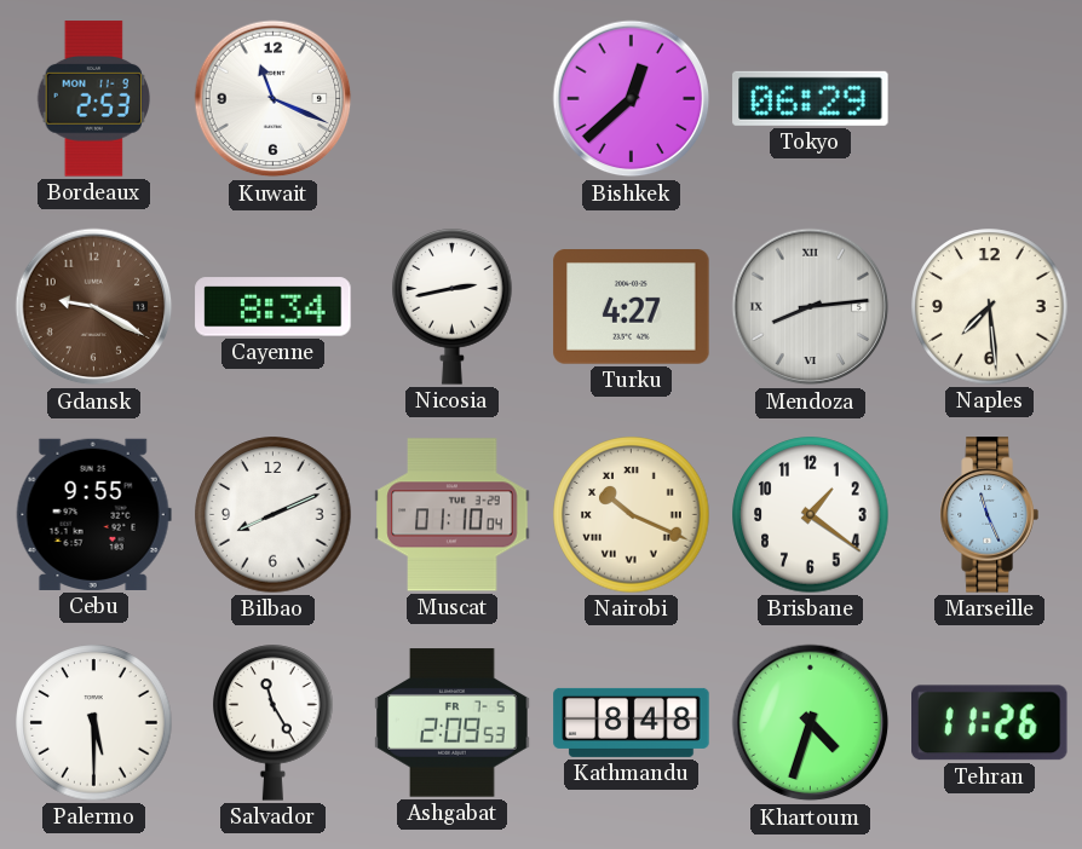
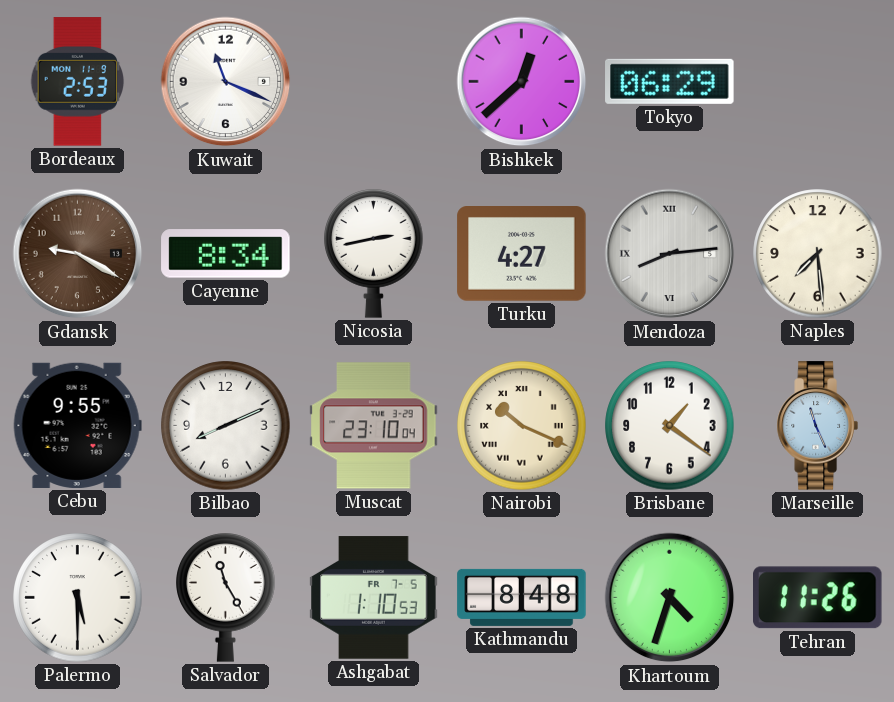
Muscat: 01:10 -> 23:10 (374, 426)
Ashgabat: 2:09 -> 1:10 (374, 598)
